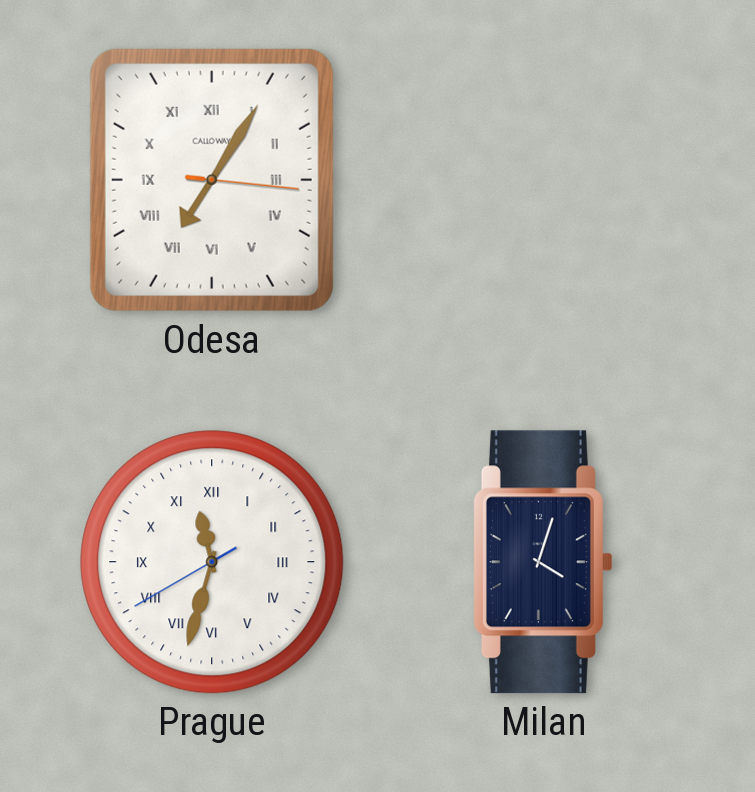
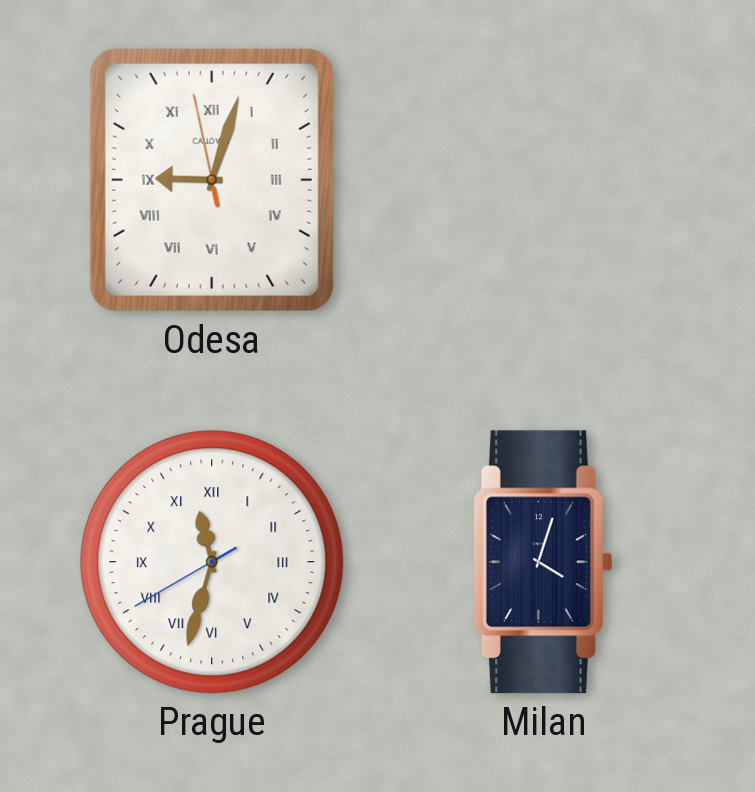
Odesa: 7:05 -> 9:02 (212, 180)
